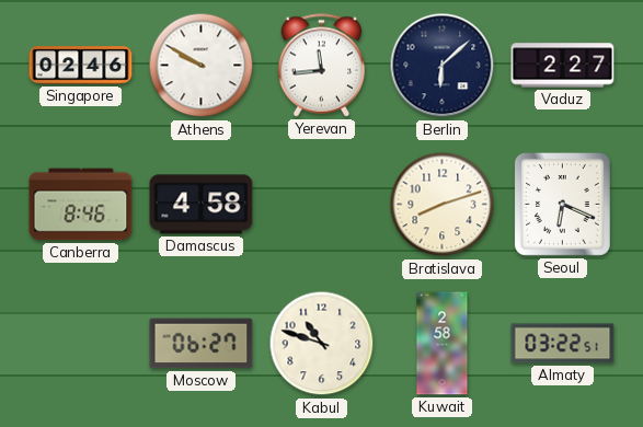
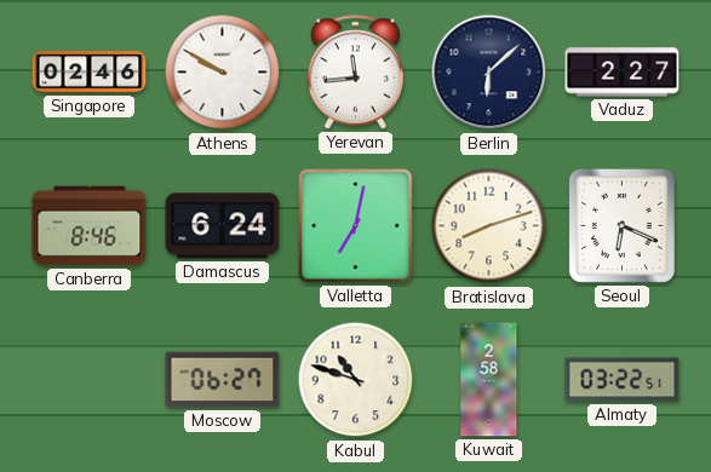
Damascus: 4:58 -> 6:24 (223, 226)
Valletta: none -> 7:02 (356, 226)
